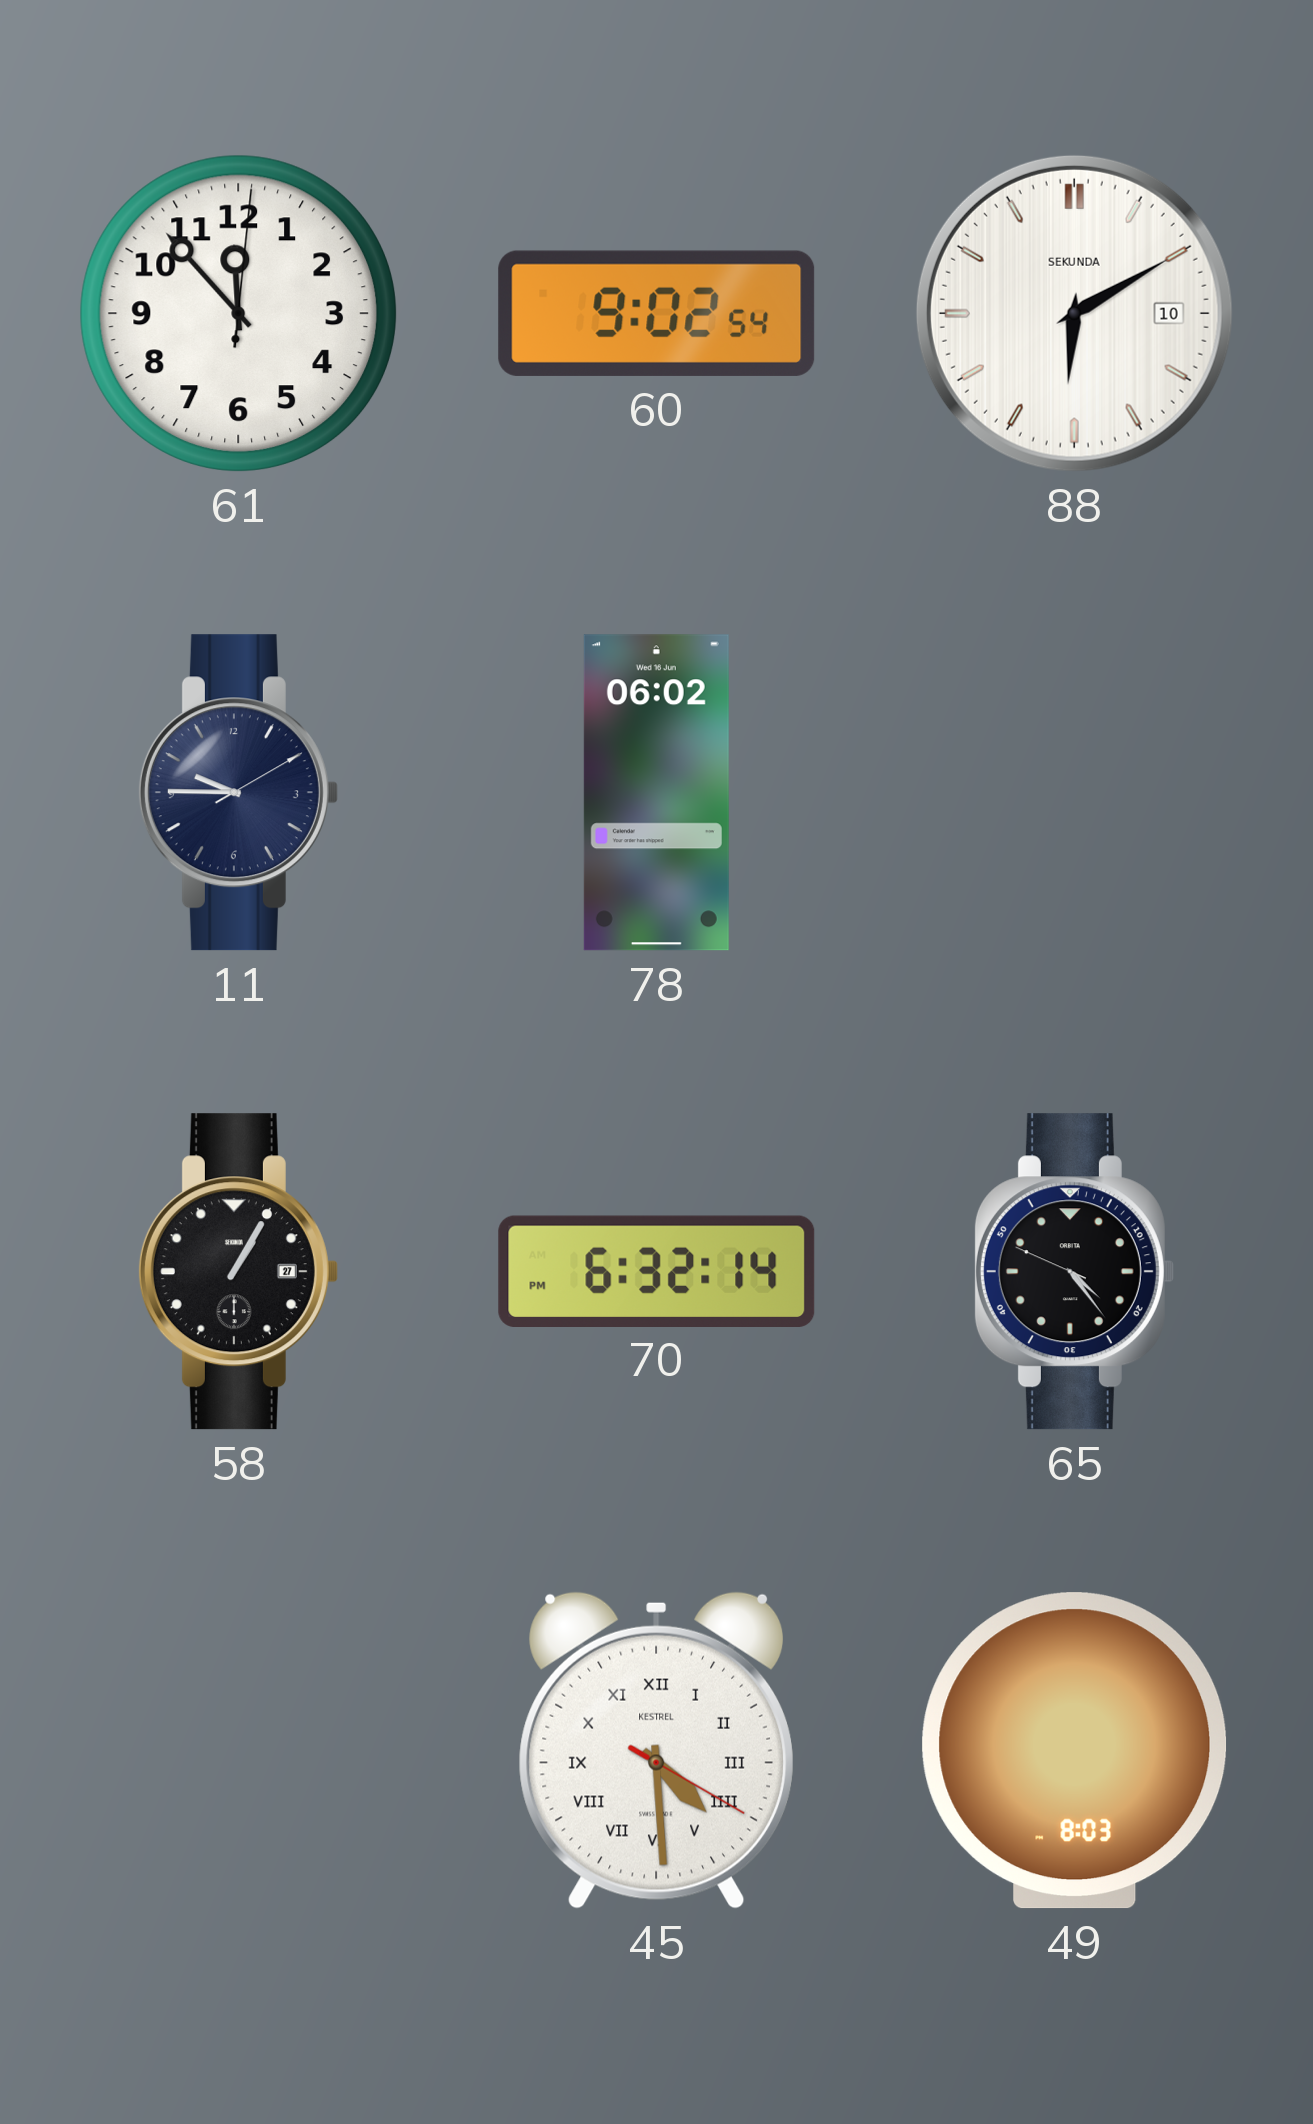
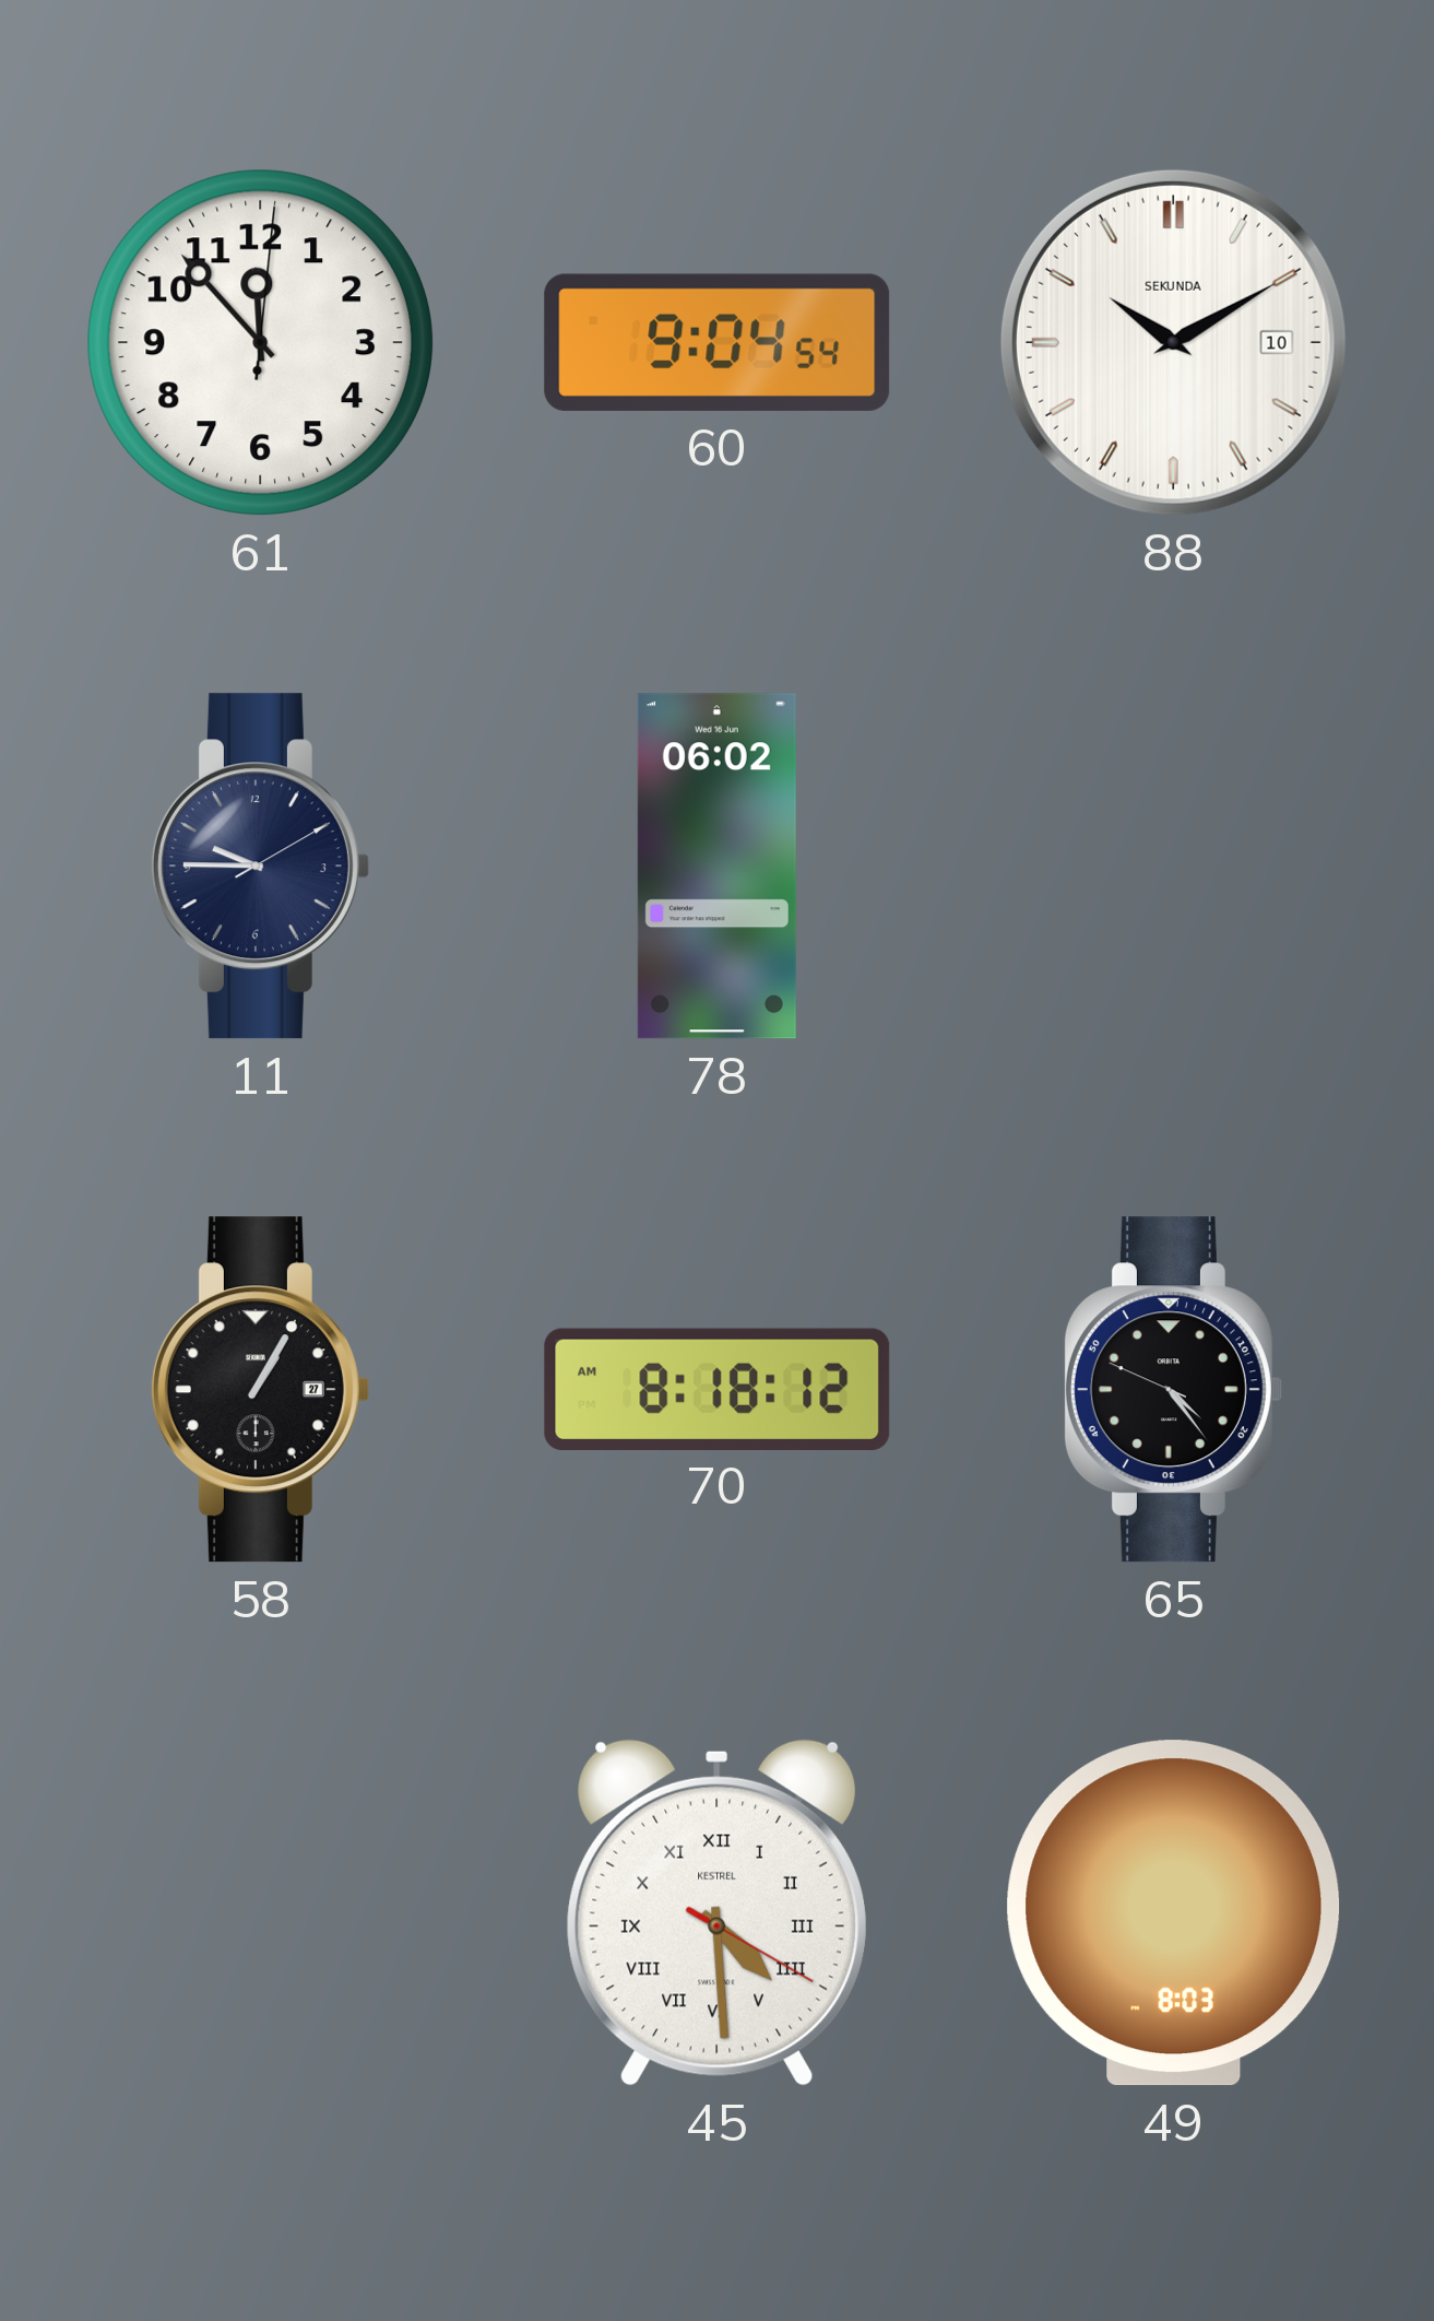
60: 9:02 -> 9:04 (718, 342)
88: 6:10 -> 10:10 (1173, 342)
70: 6:32 -> 8:18 (718, 1389)
